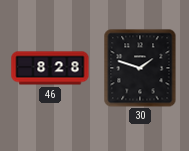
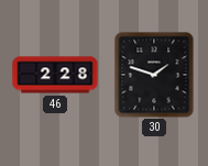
46: 8:28 -> 2:28 (55, 75)
